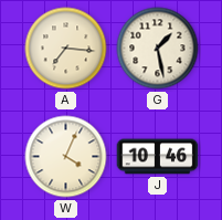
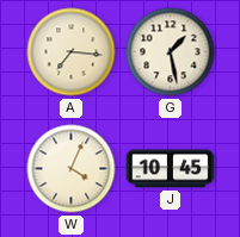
J: 10:46 -> 10:45 (171, 169)
